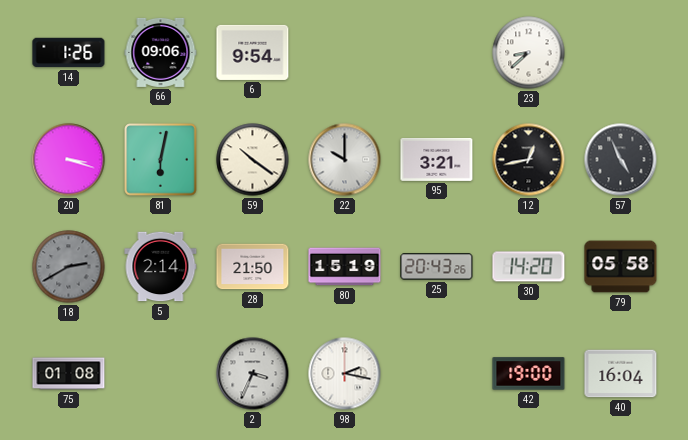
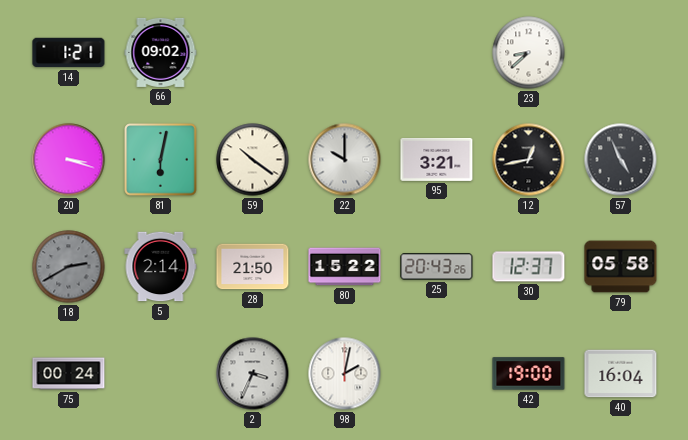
14: 1:26 -> 1:21 (69, 53)
66: 09:06 -> 09:02 (161, 52)
6: 9:54 -> none (253, 52)
80: 15:19 -> 15:22 (345, 267)
30: 14:20 -> 12:37 (529, 267)
75: 01:08 -> 00:24 (69, 374)
98: 2:17 -> 2:02 (345, 374)
